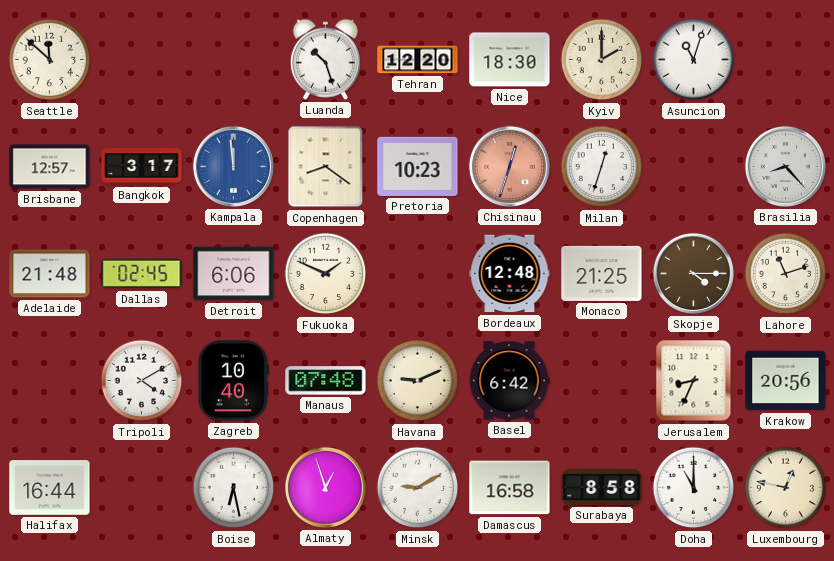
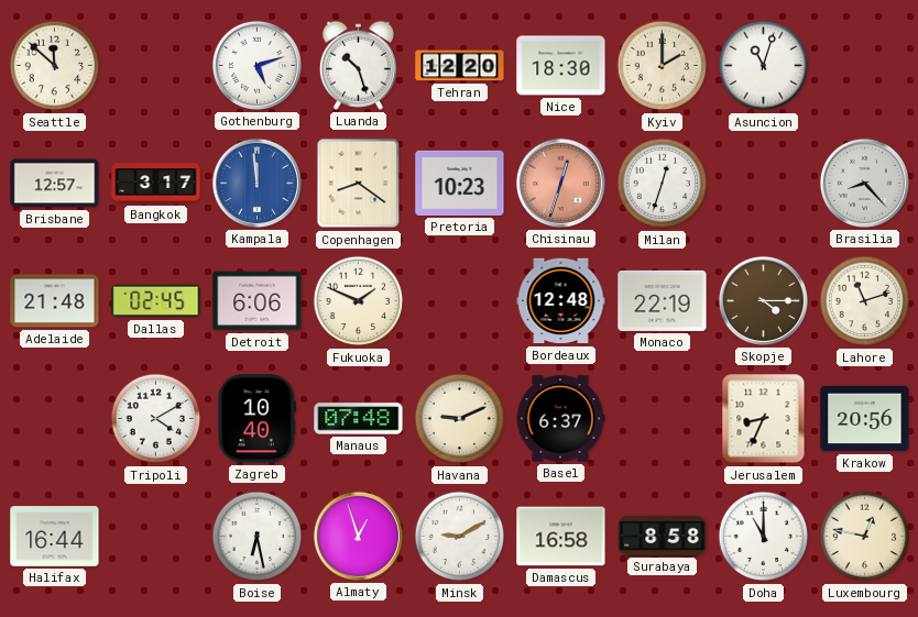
Gothenburg: none -> 5:12 (256, 65)
Monaco: 21:25 -> 22:19 (663, 300)
Basel: 6:42 -> 6:37 (560, 419)
